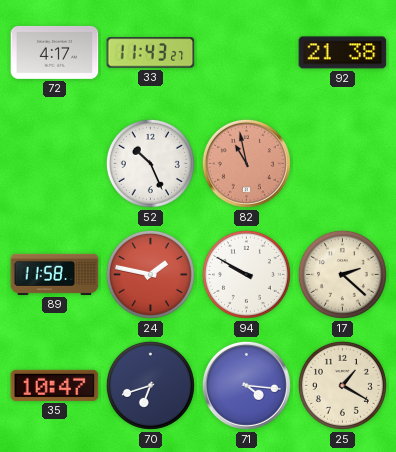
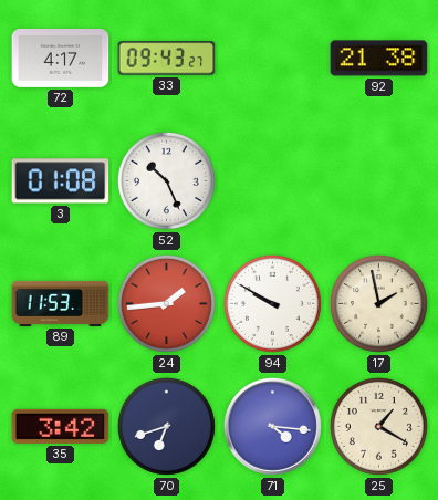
33: 11:43 -> 09:43 (167, 59)
3: none -> 01:08 (61, 181)
82: 10:58 -> none (246, 163)
89: 11:58 -> 11:53 (61, 303)
24: 1:47 -> 1:44 (166, 303)
17: 2:22 -> 1:58 (378, 303)
35: 10:47 -> 3:42 (61, 426)
